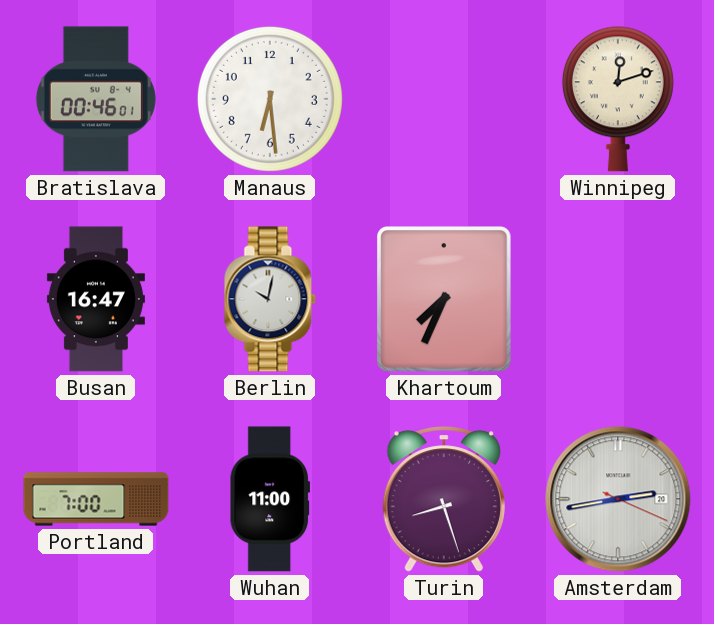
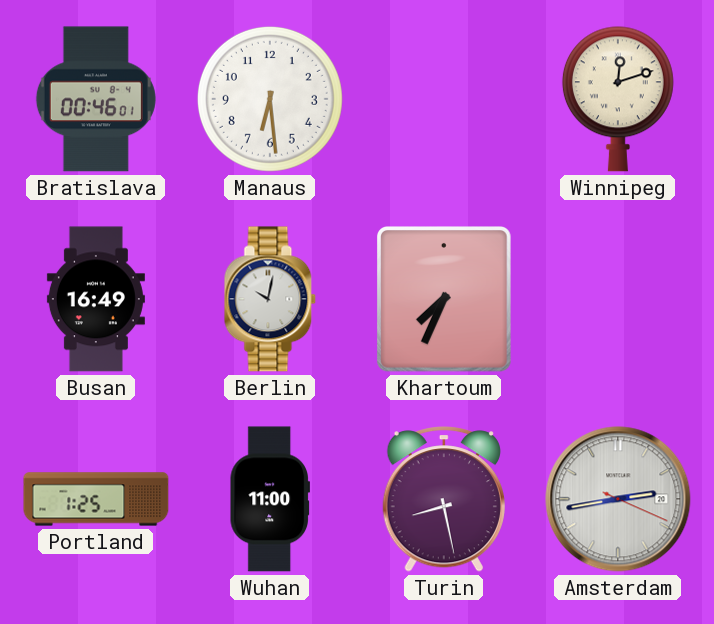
Busan: 16:47 -> 16:49 (96, 299)
Portland: 7:00 -> 1:25 (96, 499)
Turin: 8:27 -> 8:28 (444, 499)
